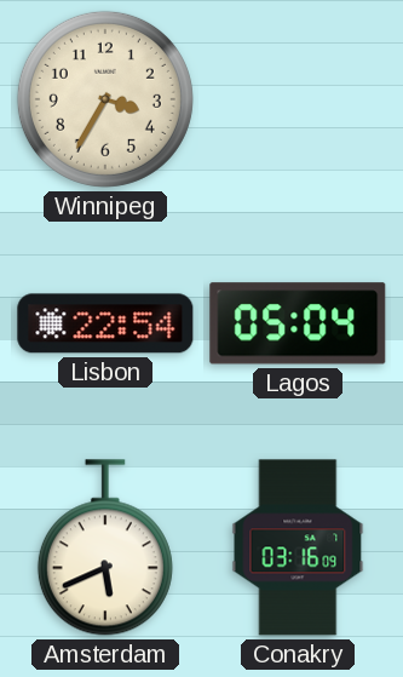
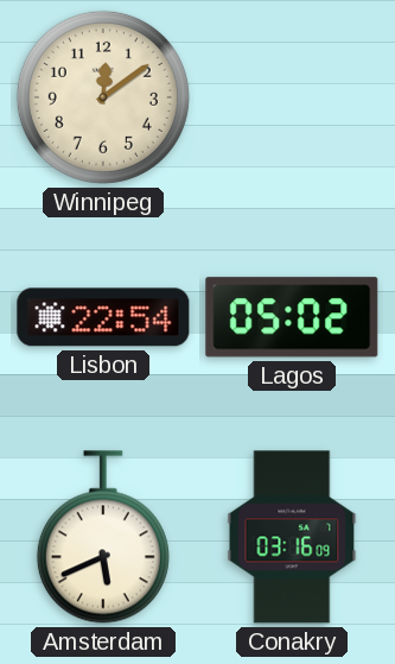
Winnipeg: 3:35 -> 12:09 (103, 97)
Lagos: 05:04 -> 05:02 (292, 317)
